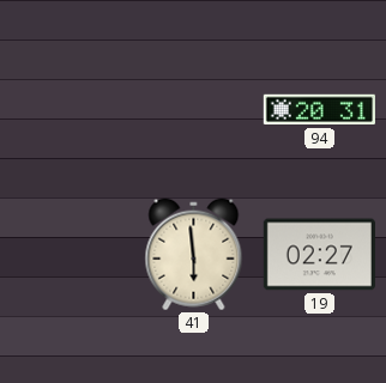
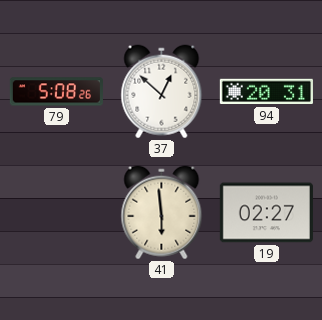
79: none -> 5:08 (56, 92)
37: none -> 12:52 (162, 92)
